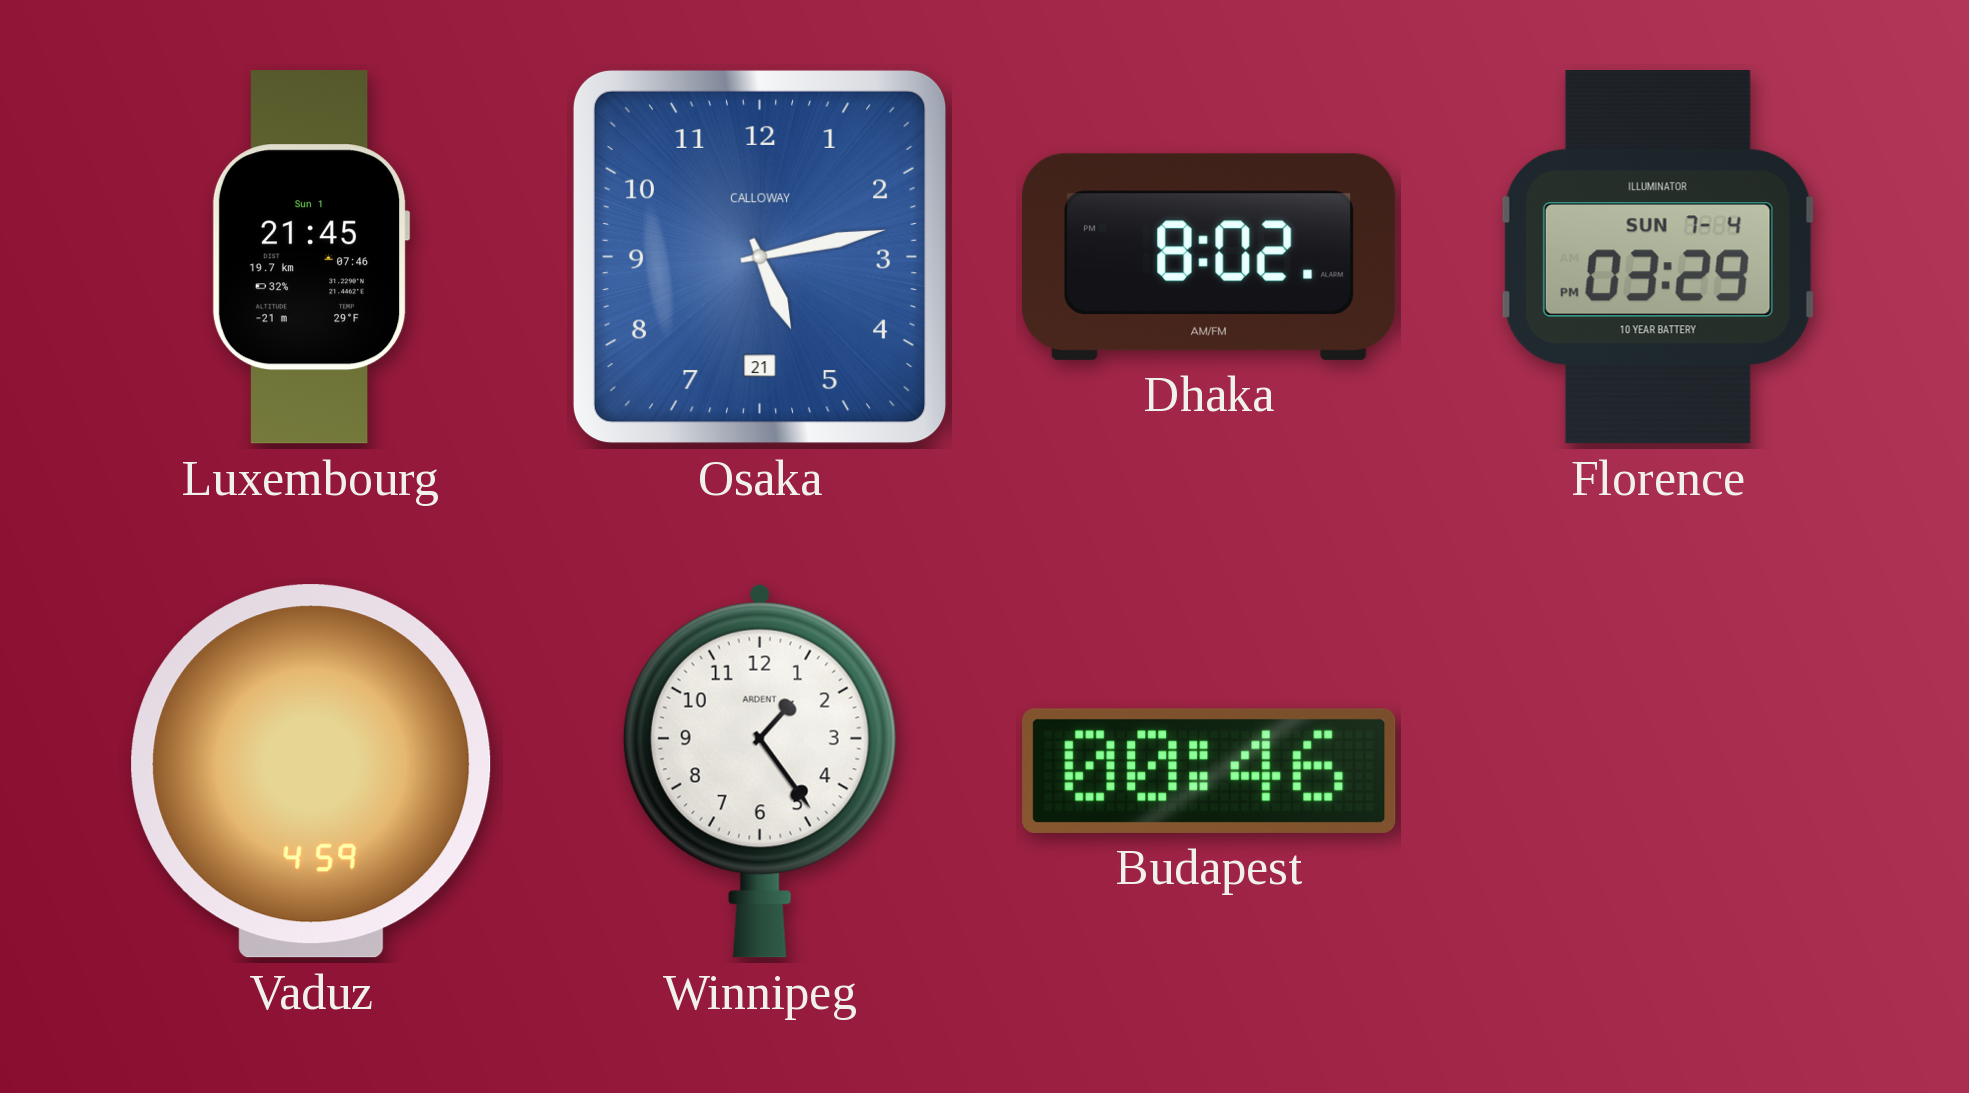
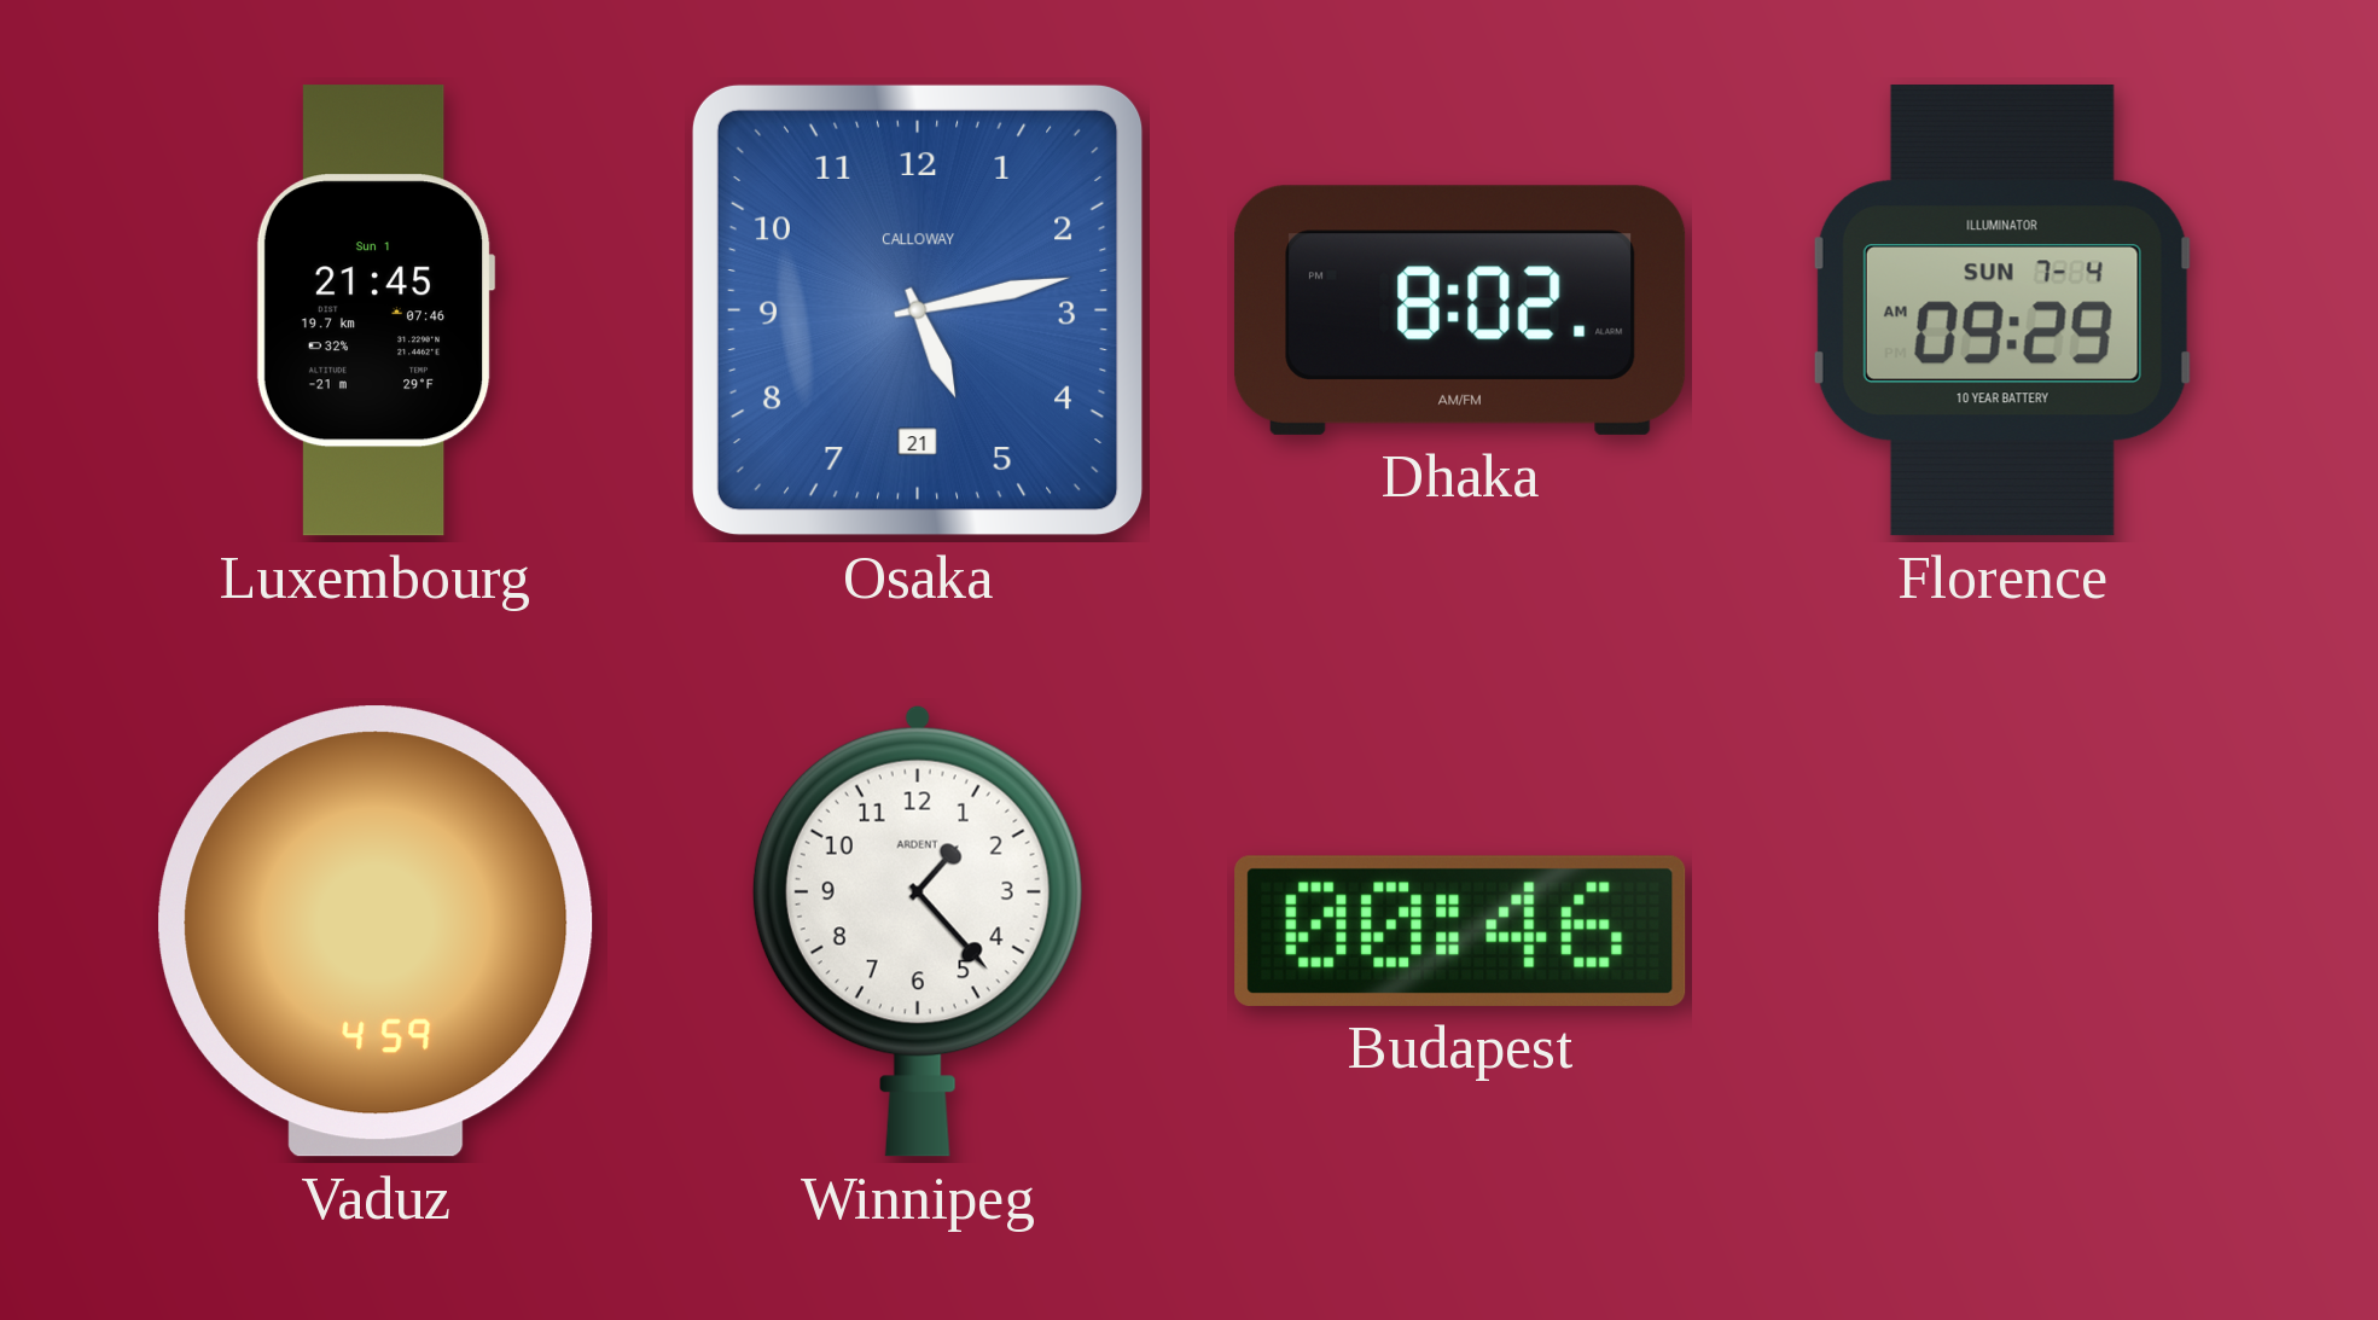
Florence: 03:29 -> 09:29 (2002, 310)
Winnipeg: 1:24 -> 1:23 (918, 931)
